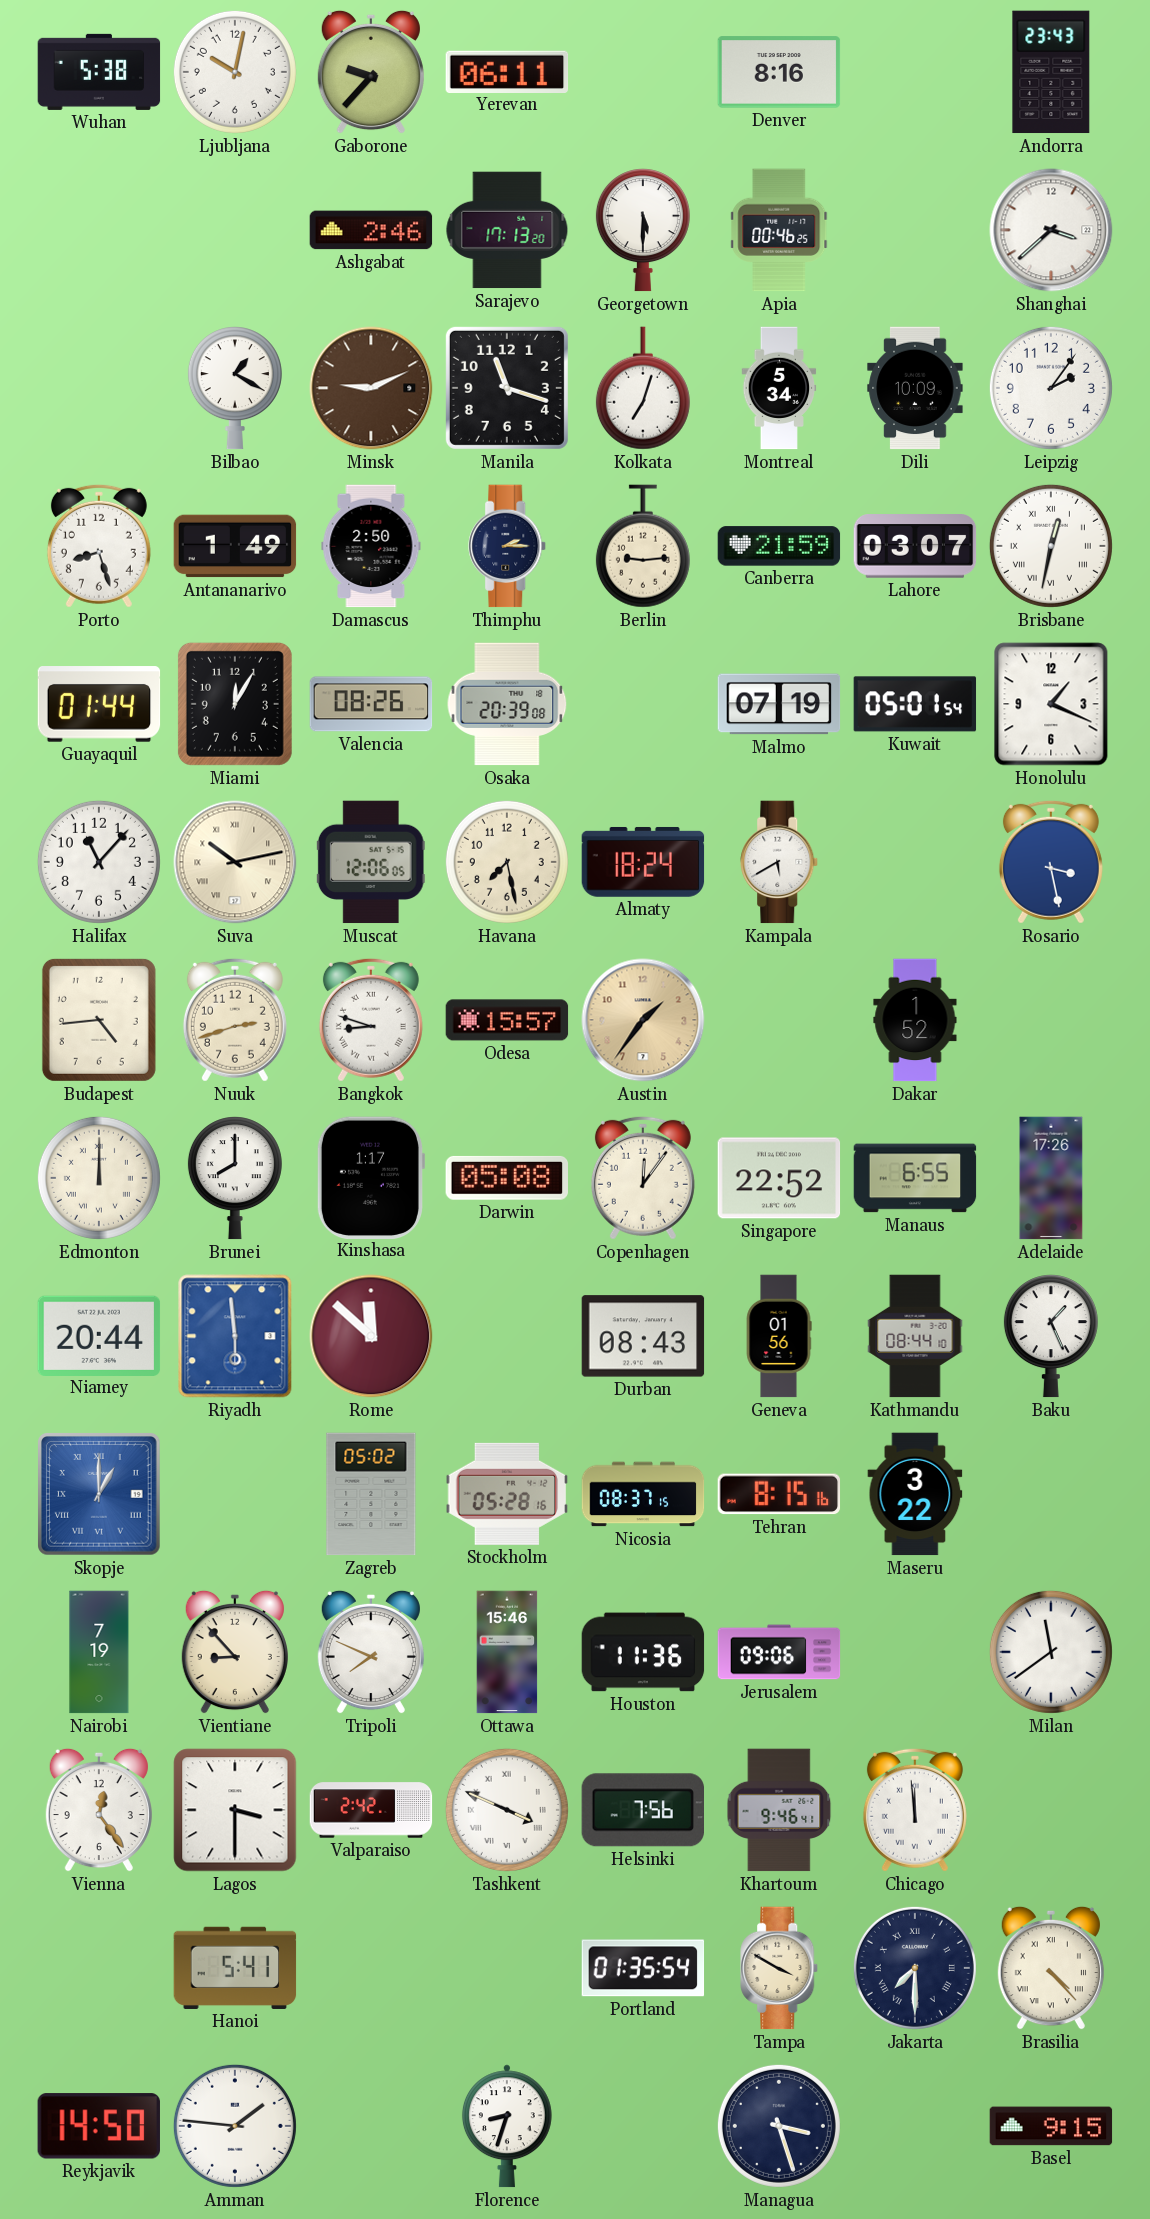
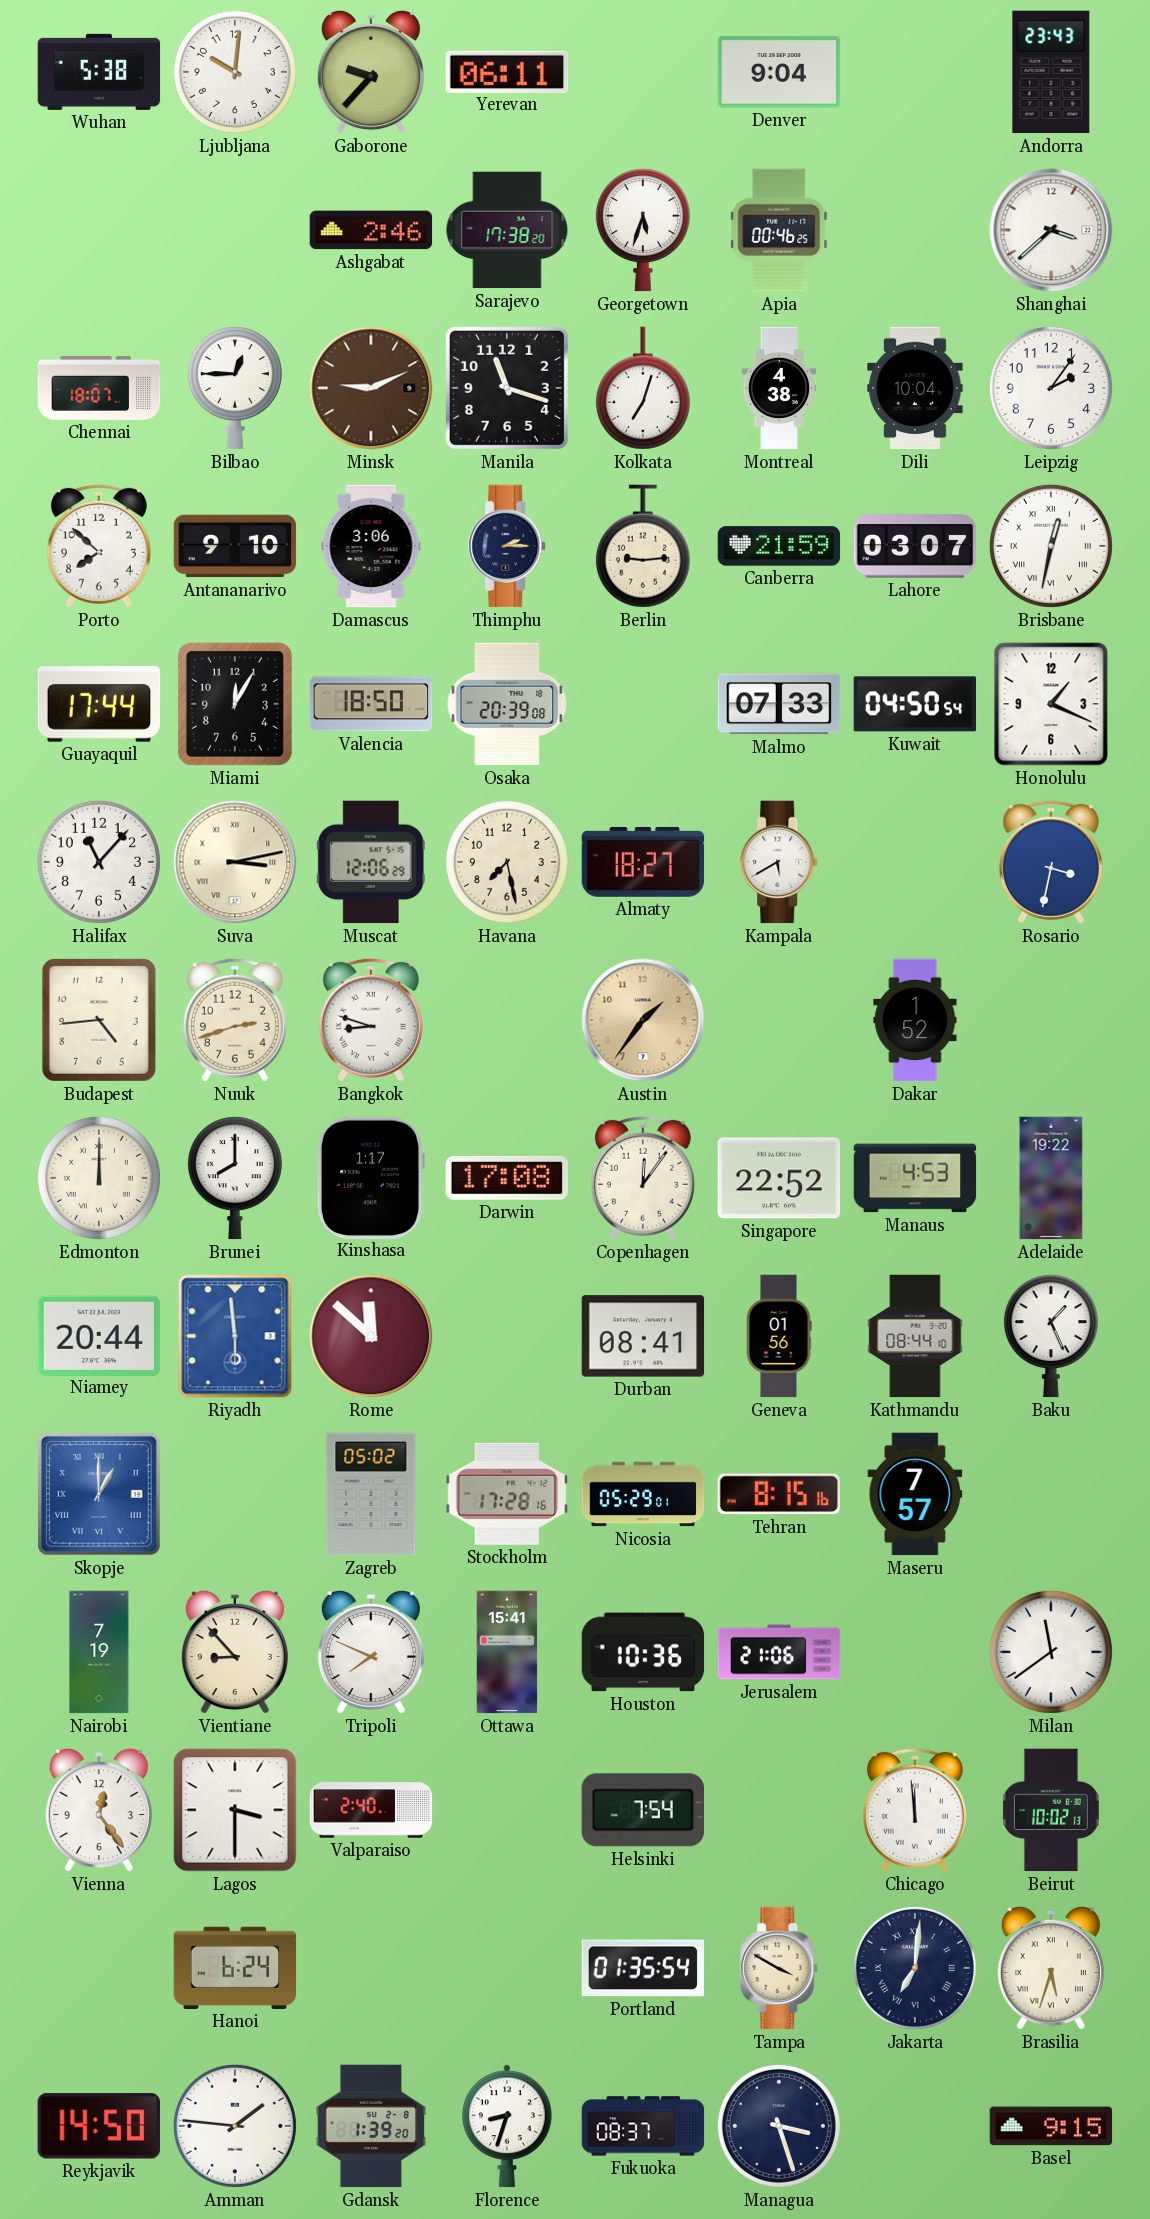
Ljubljana: 10:02 -> 10:01 (235, 72)
Denver: 8:16 -> 9:04 (779, 72)
Sarajevo: 17:13 -> 17:38 (507, 230)
Georgetown: 5:30 -> 5:33 (643, 230)
Chennai: none -> 18:07 (99, 389)
Bilbao: 1:20 -> 12:45 (235, 388)
Montreal: 5:34 -> 4:38 (779, 388)
Dili: 10:09 -> 10:04 (915, 388)
Porto: 8:27 -> 7:52 (99, 546)
Antananarivo: 1:49 -> 9:10 (235, 546)
Damascus: 2:50 -> 3:06 (371, 546)
Guayaquil: 01:44 -> 17:44 (99, 704)
Valencia: 08:26 -> 18:50 (371, 704)
Malmo: 07:19 -> 07:33 (779, 704)
Kuwait: 05:01 -> 04:50 (915, 704)
Suva: 10:13 -> 3:13 (235, 862)
Muscat: 12:06:05 -> 12:06:29 (371, 862)
Almaty: 18:24 -> 18:27 (643, 862)
Rosario: 3:28 -> 3:32 (1051, 862)
Odesa: 15:57 -> none (507, 1020)
Darwin: 05:08 -> 17:08 (507, 1178)
Manaus: 6:55 -> 4:53 (915, 1178)
Adelaide: 17:26 -> 19:22 (1051, 1178)
Durban: 08:43 -> 08:41 (643, 1336)
Stockholm: 05:28 -> 17:28 (507, 1494)
Nicosia: 08:37 -> 05:29 (643, 1494)
Maseru: 3:22 -> 7:57 (915, 1494)
Ottawa: 15:46 -> 15:41 (507, 1652)
Houston: 11:36 -> 10:36 (643, 1652)
Jerusalem: 09:06 -> 21:06 (779, 1652)
Valparaiso: 2:42 -> 2:40 (371, 1810)
Tashkent: 3:49 -> none (507, 1810)
Helsinki: 7:56 -> 7:54 (642, 1810)
Khartoum: 9:46 -> none (779, 1810)
Beirut: none -> 10:02 (1051, 1810)
Hanoi: 5:41 -> 6:24 (235, 1968)
Jakarta: 7:30 -> 7:01 (915, 1968)
Brasilia: 4:23 -> 5:33 (1051, 1968)
Gdansk: none -> 1:39 (371, 2126)
Fukuoka: none -> 08:37 (643, 2126)
